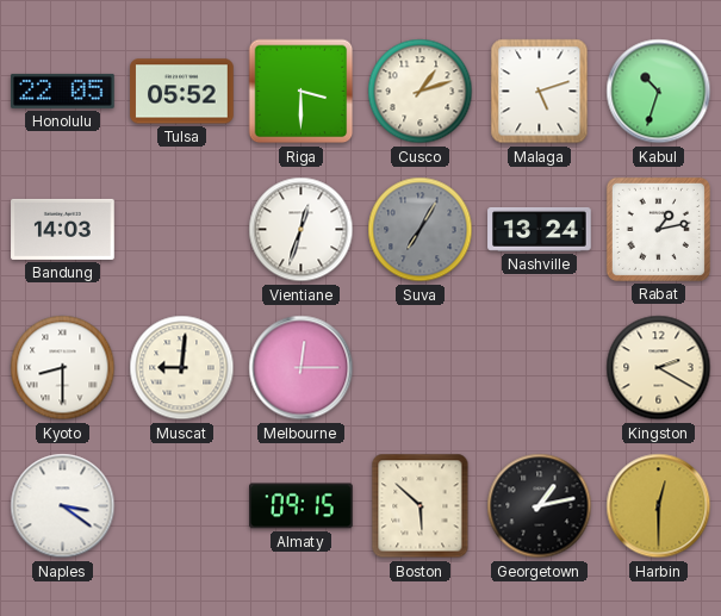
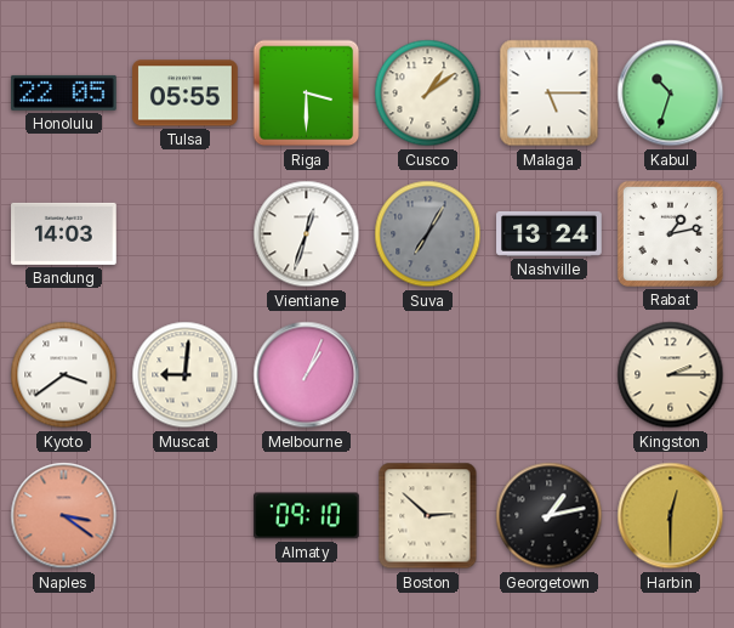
Tulsa: 05:52 -> 05:55 (186, 94)
Cusco: 1:12 -> 1:09 (428, 94)
Malaga: 5:12 -> 5:15 (550, 94)
Kyoto: 8:30 -> 3:39 (64, 375)
Melbourne: 12:15 -> 1:04 (307, 375)
Kingston: 2:20 -> 2:15 (671, 375)
Naples dial: white -> salmon (64, 516)
Almaty: 09:15 -> 09:10 (307, 516)
Boston: 5:52 -> 2:52 (428, 516)
